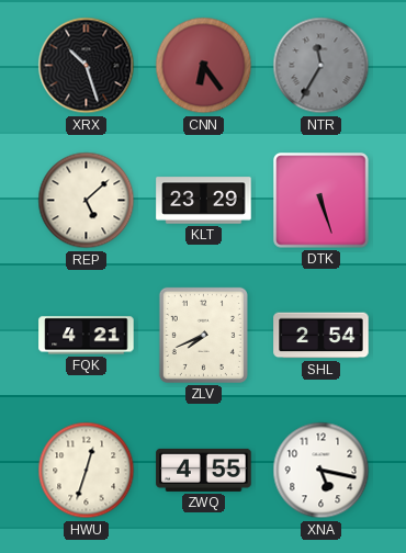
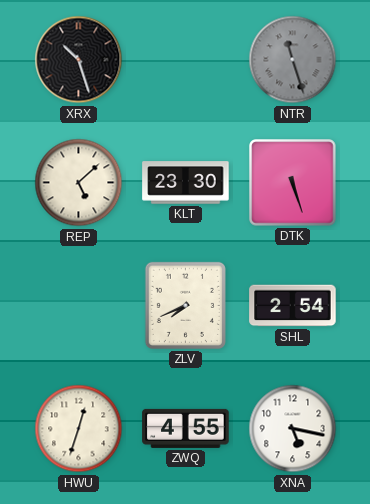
CNN: 6:24 -> none (204, 66)
NTR: 11:35 -> 11:27 (293, 60)
KLT: 23:29 -> 23:30 (186, 183)
FQK: 4:21 -> none (87, 336)
